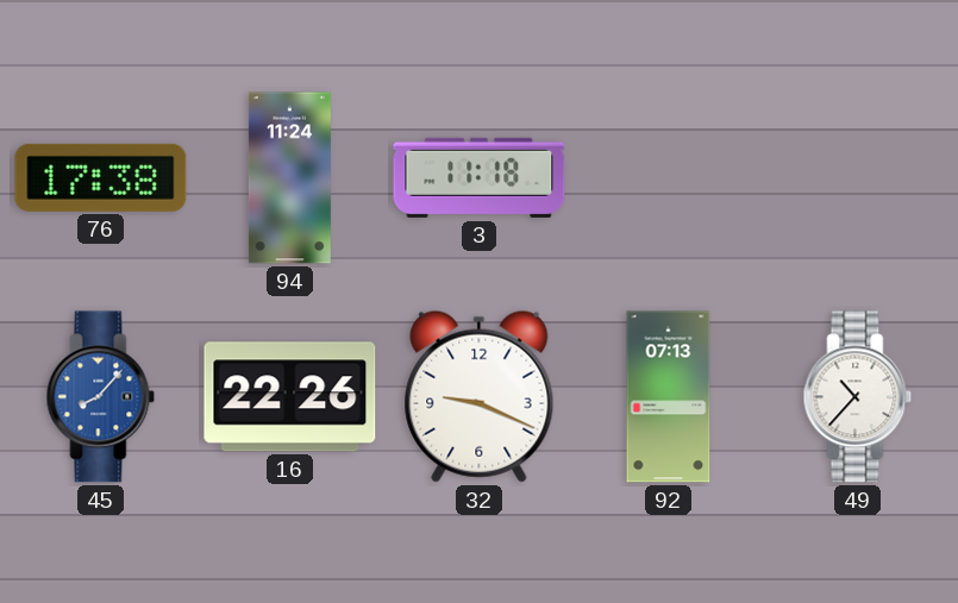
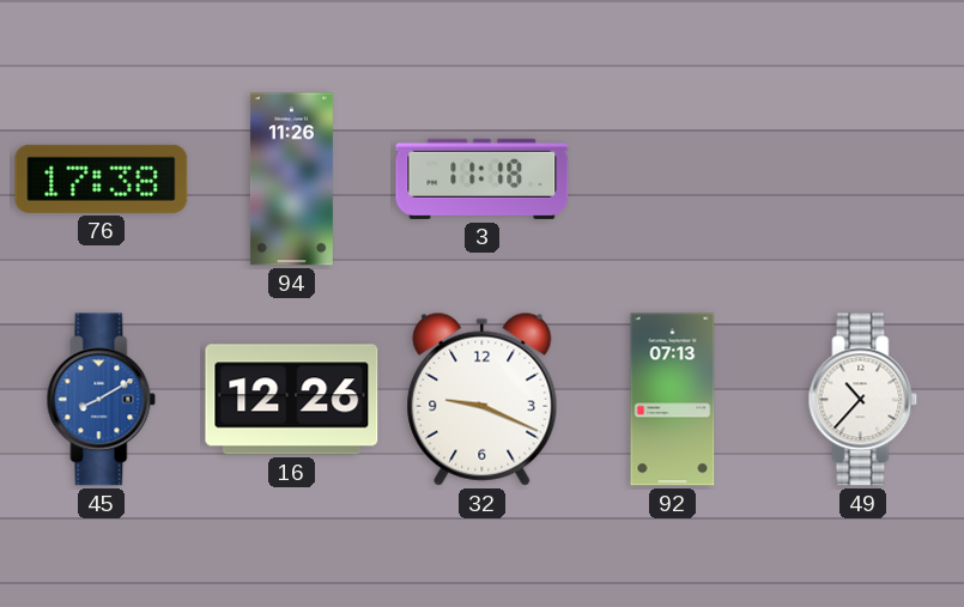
94: 11:24 -> 11:26 (291, 180)
45: 8:07 -> 8:10 (102, 400)
16: 22:26 -> 12:26 (292, 400)
